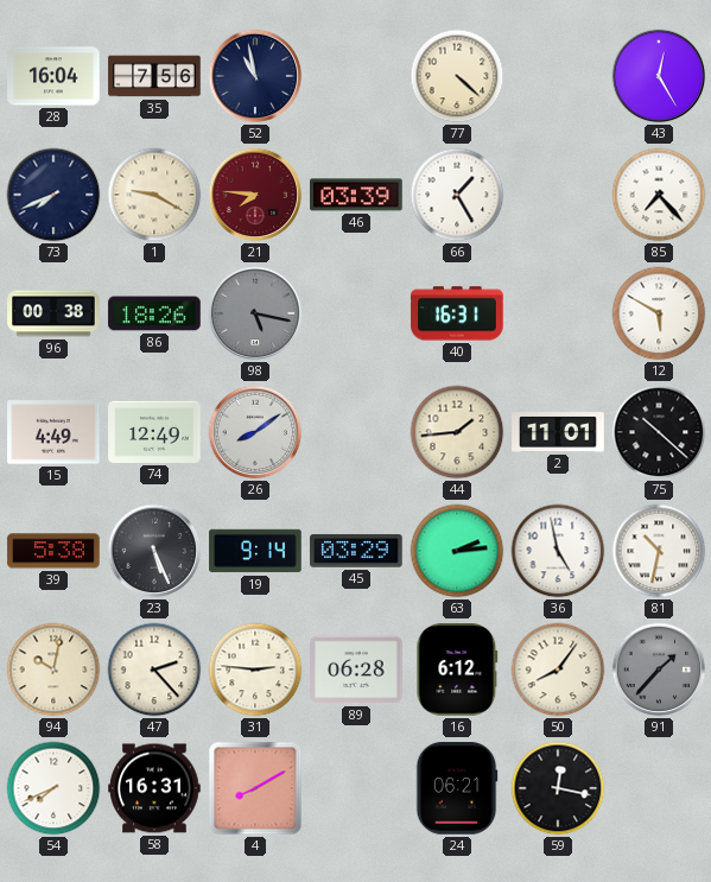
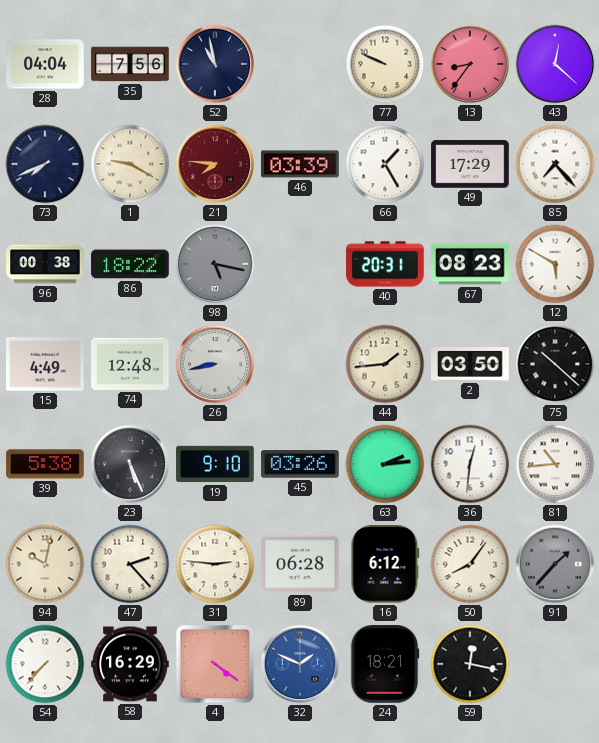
28: 16:04 -> 04:04 (45, 64)
77: 4:22 -> 9:49 (385, 64)
13: none -> 8:36 (470, 64)
43: 12:25 -> 12:22 (555, 64)
49: none -> 17:29 (470, 164)
86: 18:26 -> 18:22 (130, 264)
40: 16:31 -> 20:31 (385, 264)
67: none -> 08:23 (470, 264)
74: 12:49 -> 12:48 (130, 364)
26: 8:09 -> 8:43 (215, 364)
2: 11:01 -> 03:50 (470, 364)
19: 9:14 -> 9:10 (215, 464)
45: 03:29 -> 03:26 (300, 464)
36: 4:58 -> 12:31 (470, 464)
81: 10:32 -> 10:44 (555, 464)
54: 7:41 -> 7:37 (45, 664)
58: 16:31 -> 16:29 (130, 664)
4: 8:10 -> 4:21 (215, 664)
32: none -> 1:49 (300, 664)
24: 06:21 -> 18:21 (385, 664)
